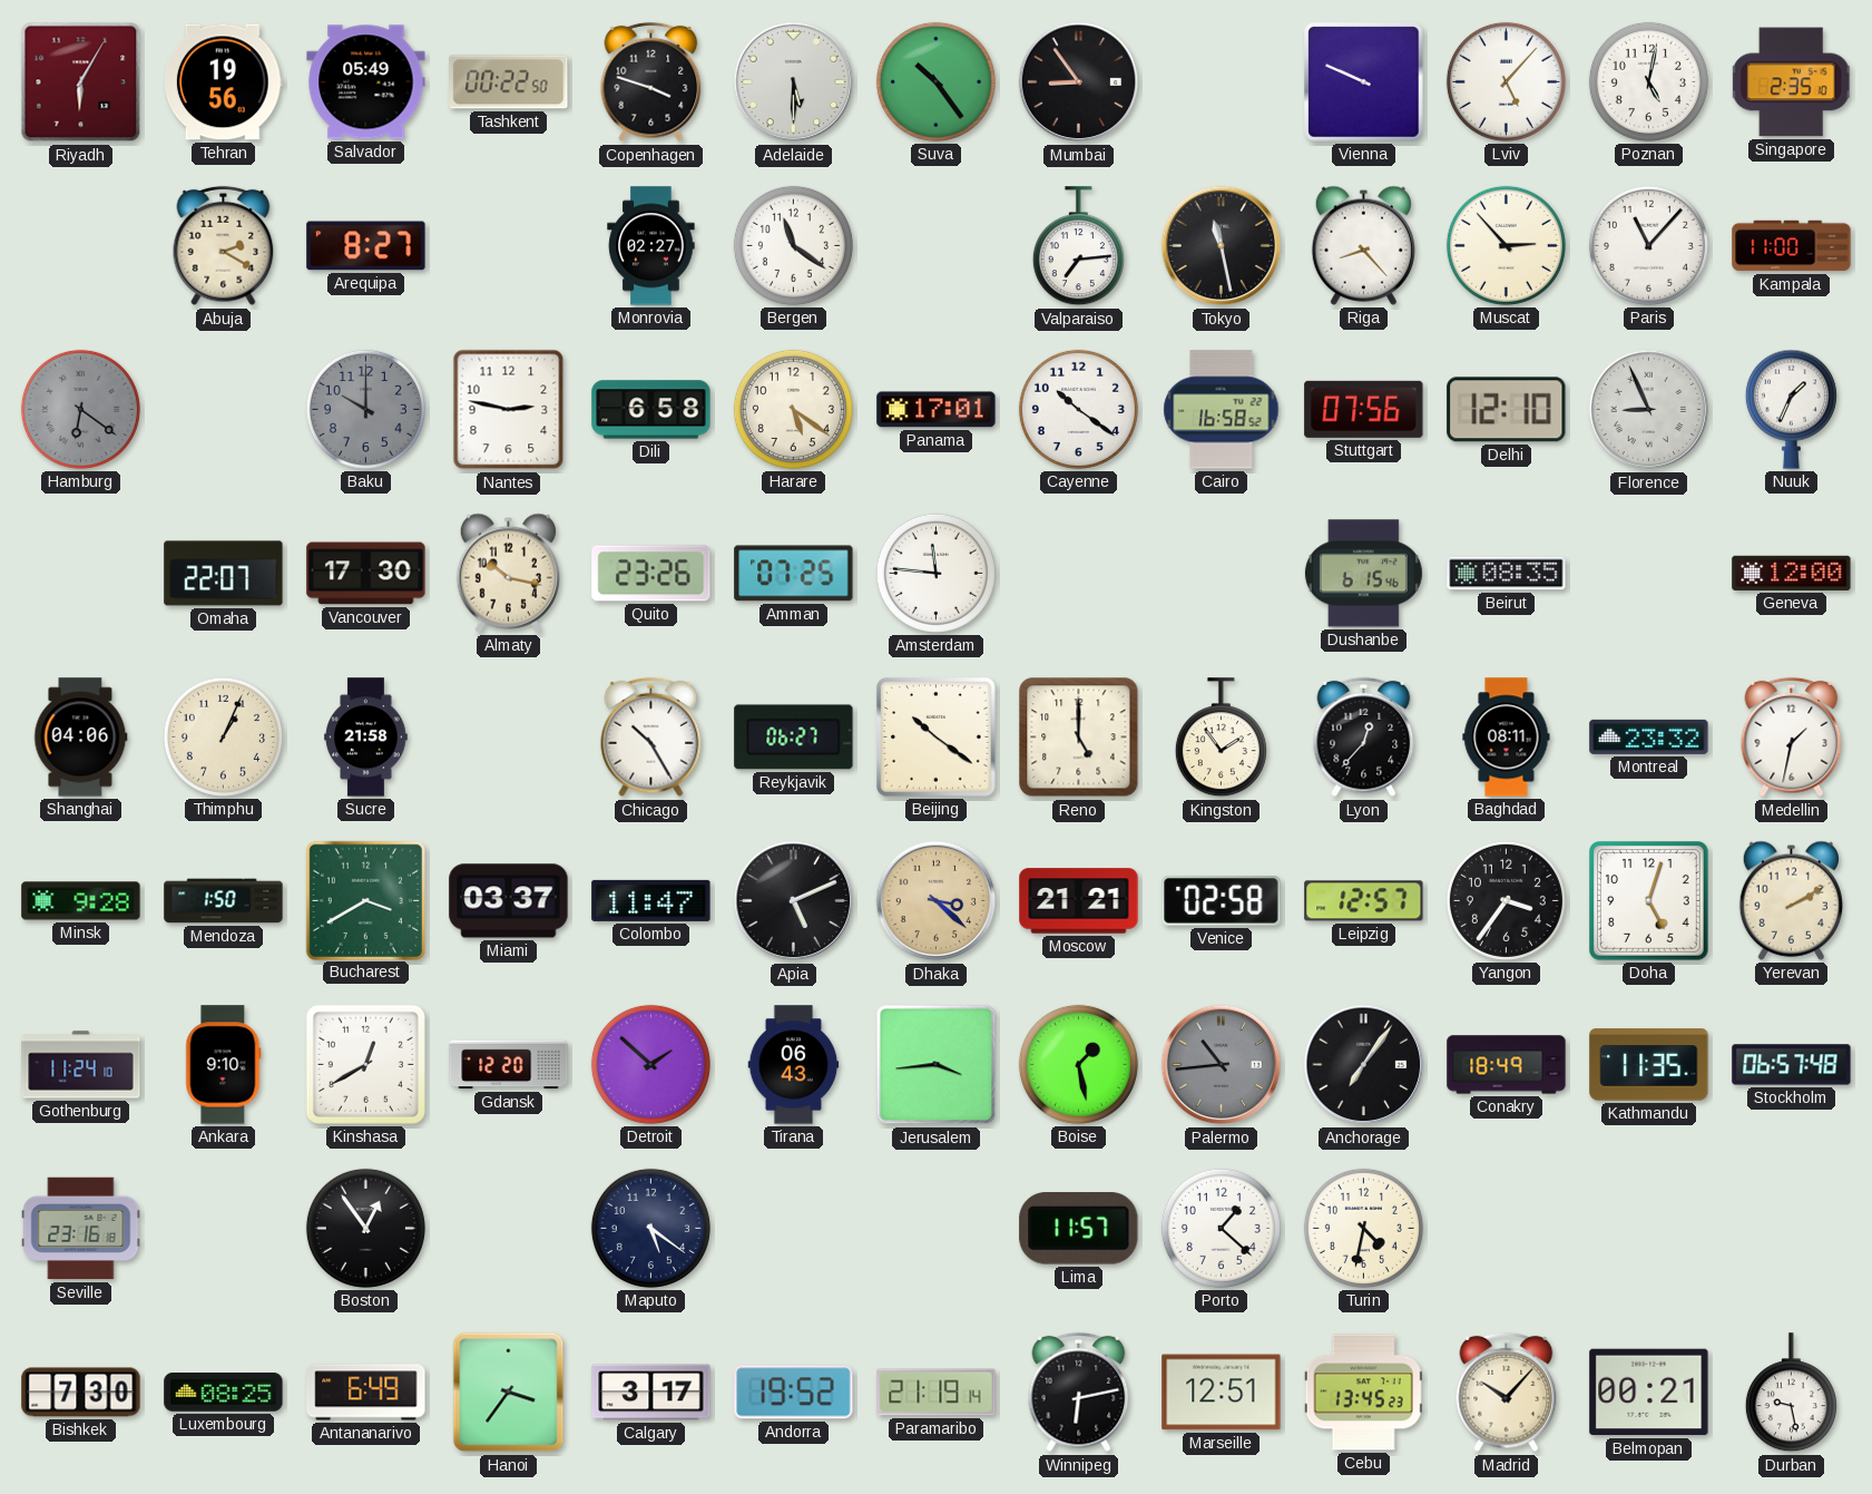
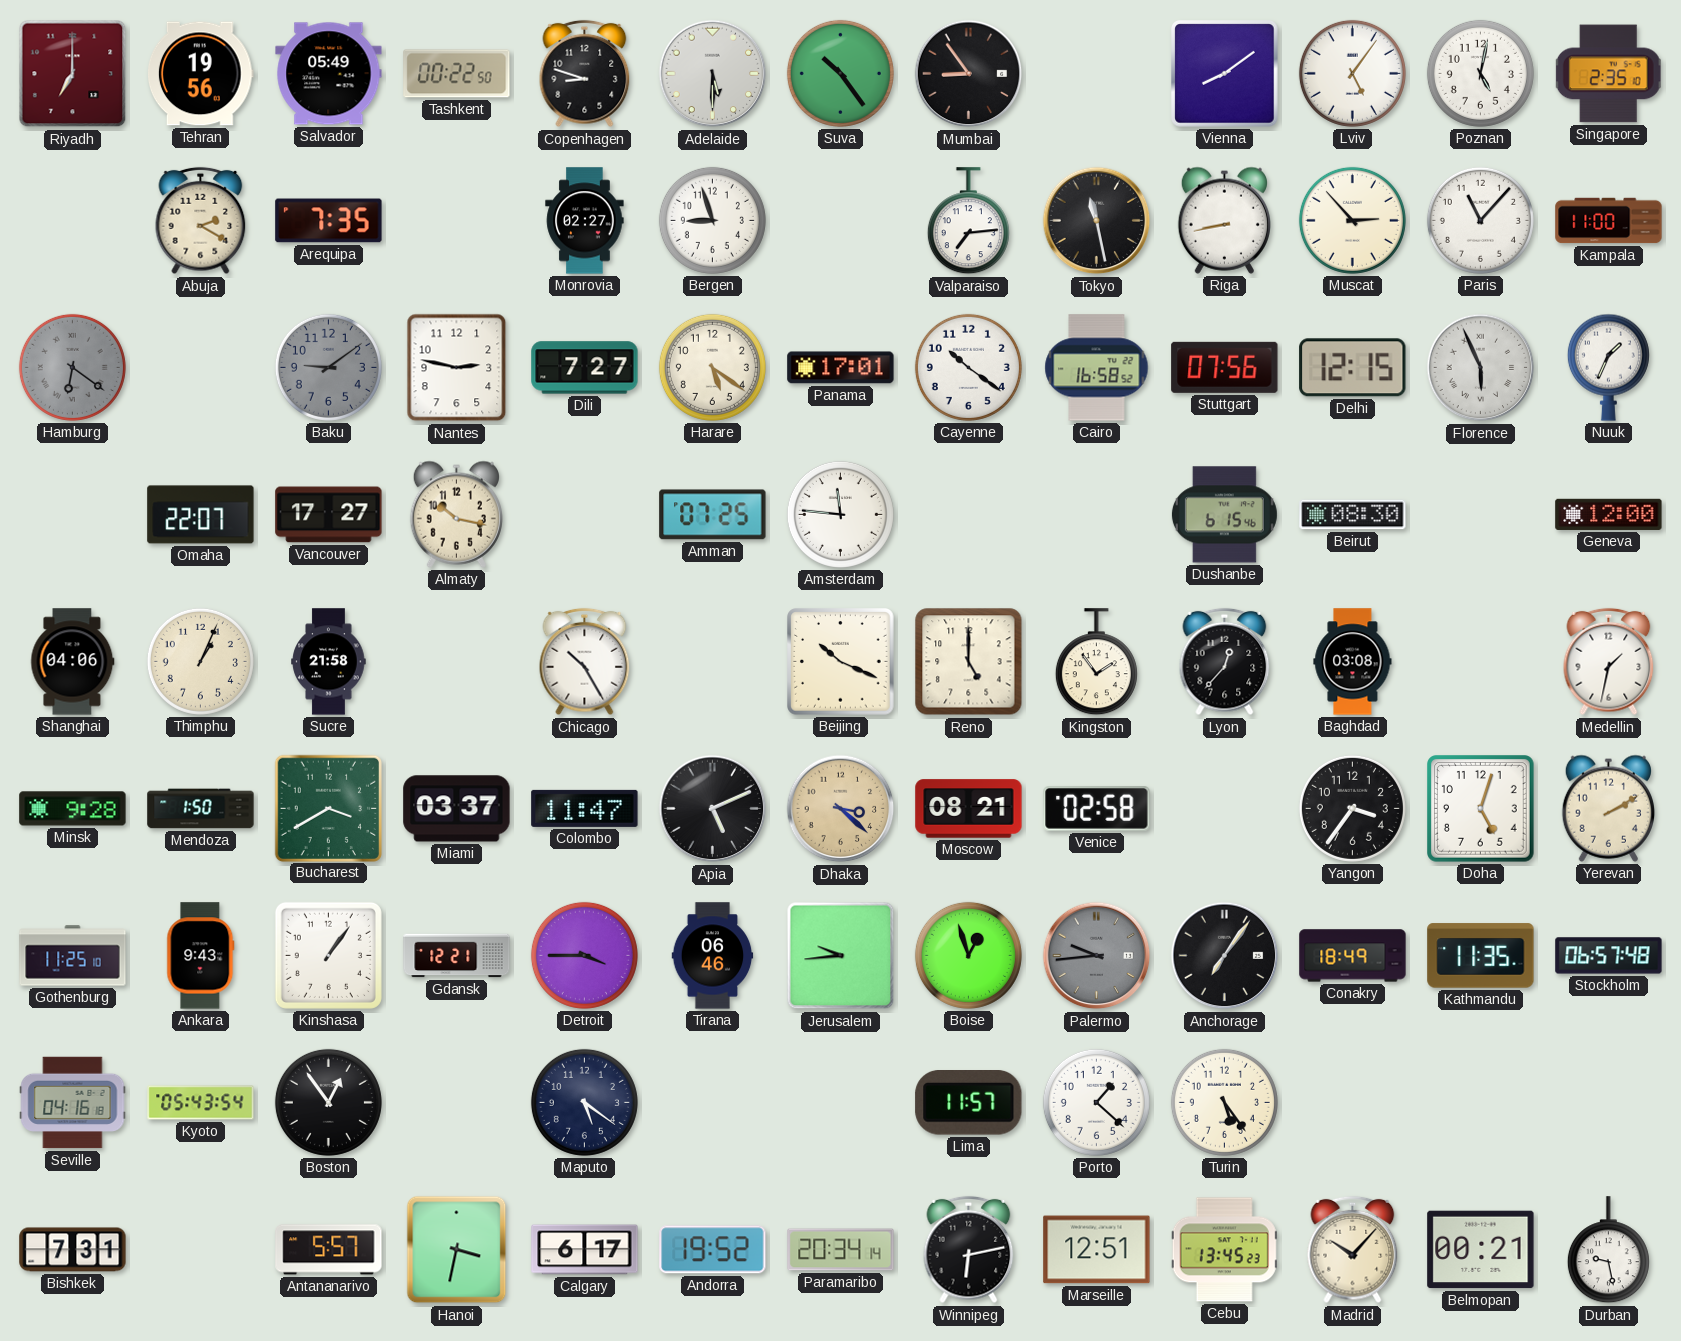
Riyadh: 6:05 -> 7:00 (73, 74)
Copenhagen: 3:48 -> 8:48 (585, 74)
Vienna: 9:49 -> 8:09 (1225, 74)
Lviv: 5:07 -> 5:06 (1352, 73)
Arequipa: 8:27 -> 7:35 (329, 221)
Bergen: 11:21 -> 8:57 (712, 220)
Riga: 8:23 -> 8:43 (1224, 220)
Baku: 10:00 -> 9:09 (328, 367)
Dili: 6:58 -> 7:27 (585, 368)
Delhi: 12:10 -> 12:15 (1353, 368)
Florence: 8:56 -> 5:56 (1481, 368)
Vancouver: 17:30 -> 17:27 (329, 515)
Quito: 23:26 -> none (651, 574)
Beirut: 08:35 -> 08:30 (1353, 515)
Reykjavik: 06:27 -> none (794, 738)
Beijing: 10:21 -> 10:19 (841, 662)
Baghdad: 08:11 -> 03:08 (1353, 662)
Montreal: 23:32 -> none (1649, 736)
Moscow: 21:21 -> 08:21 (969, 809)
Leipzig: 12:57 -> none (1364, 901)
Gothenburg: 11:24 -> 11:25 (73, 956)
Ankara: 9:10 -> 9:43 (201, 956)
Kinshasa: 12:40 -> 1:06 (328, 955)
Gdansk: 12:20 -> 12:21 (457, 956)
Detroit: 1:52 -> 3:45 (584, 955)
Tirana: 06:43 -> 06:46 (713, 956)
Jerusalem: 3:44 -> 9:44 (841, 956)
Boise: 1:28 -> 12:57 (968, 955)
Palermo: 10:44 -> 9:44 (1097, 956)
Seville: 23:16 -> 04:16 (73, 1103)
Kyoto: none -> 05:43 (201, 1103)
Turin: 4:32 -> 5:24 (1224, 1102)
Bishkek: 7:30 -> 7:31 (73, 1250)
Luxembourg: 08:25 -> none (224, 1393)
Antananarivo: 6:49 -> 5:57 (329, 1250)
Hanoi: 3:36 -> 3:32 (457, 1250)
Calgary: 3:17 -> 6:17 (585, 1250)
Paramaribo: 21:19 -> 20:34 (841, 1250)
